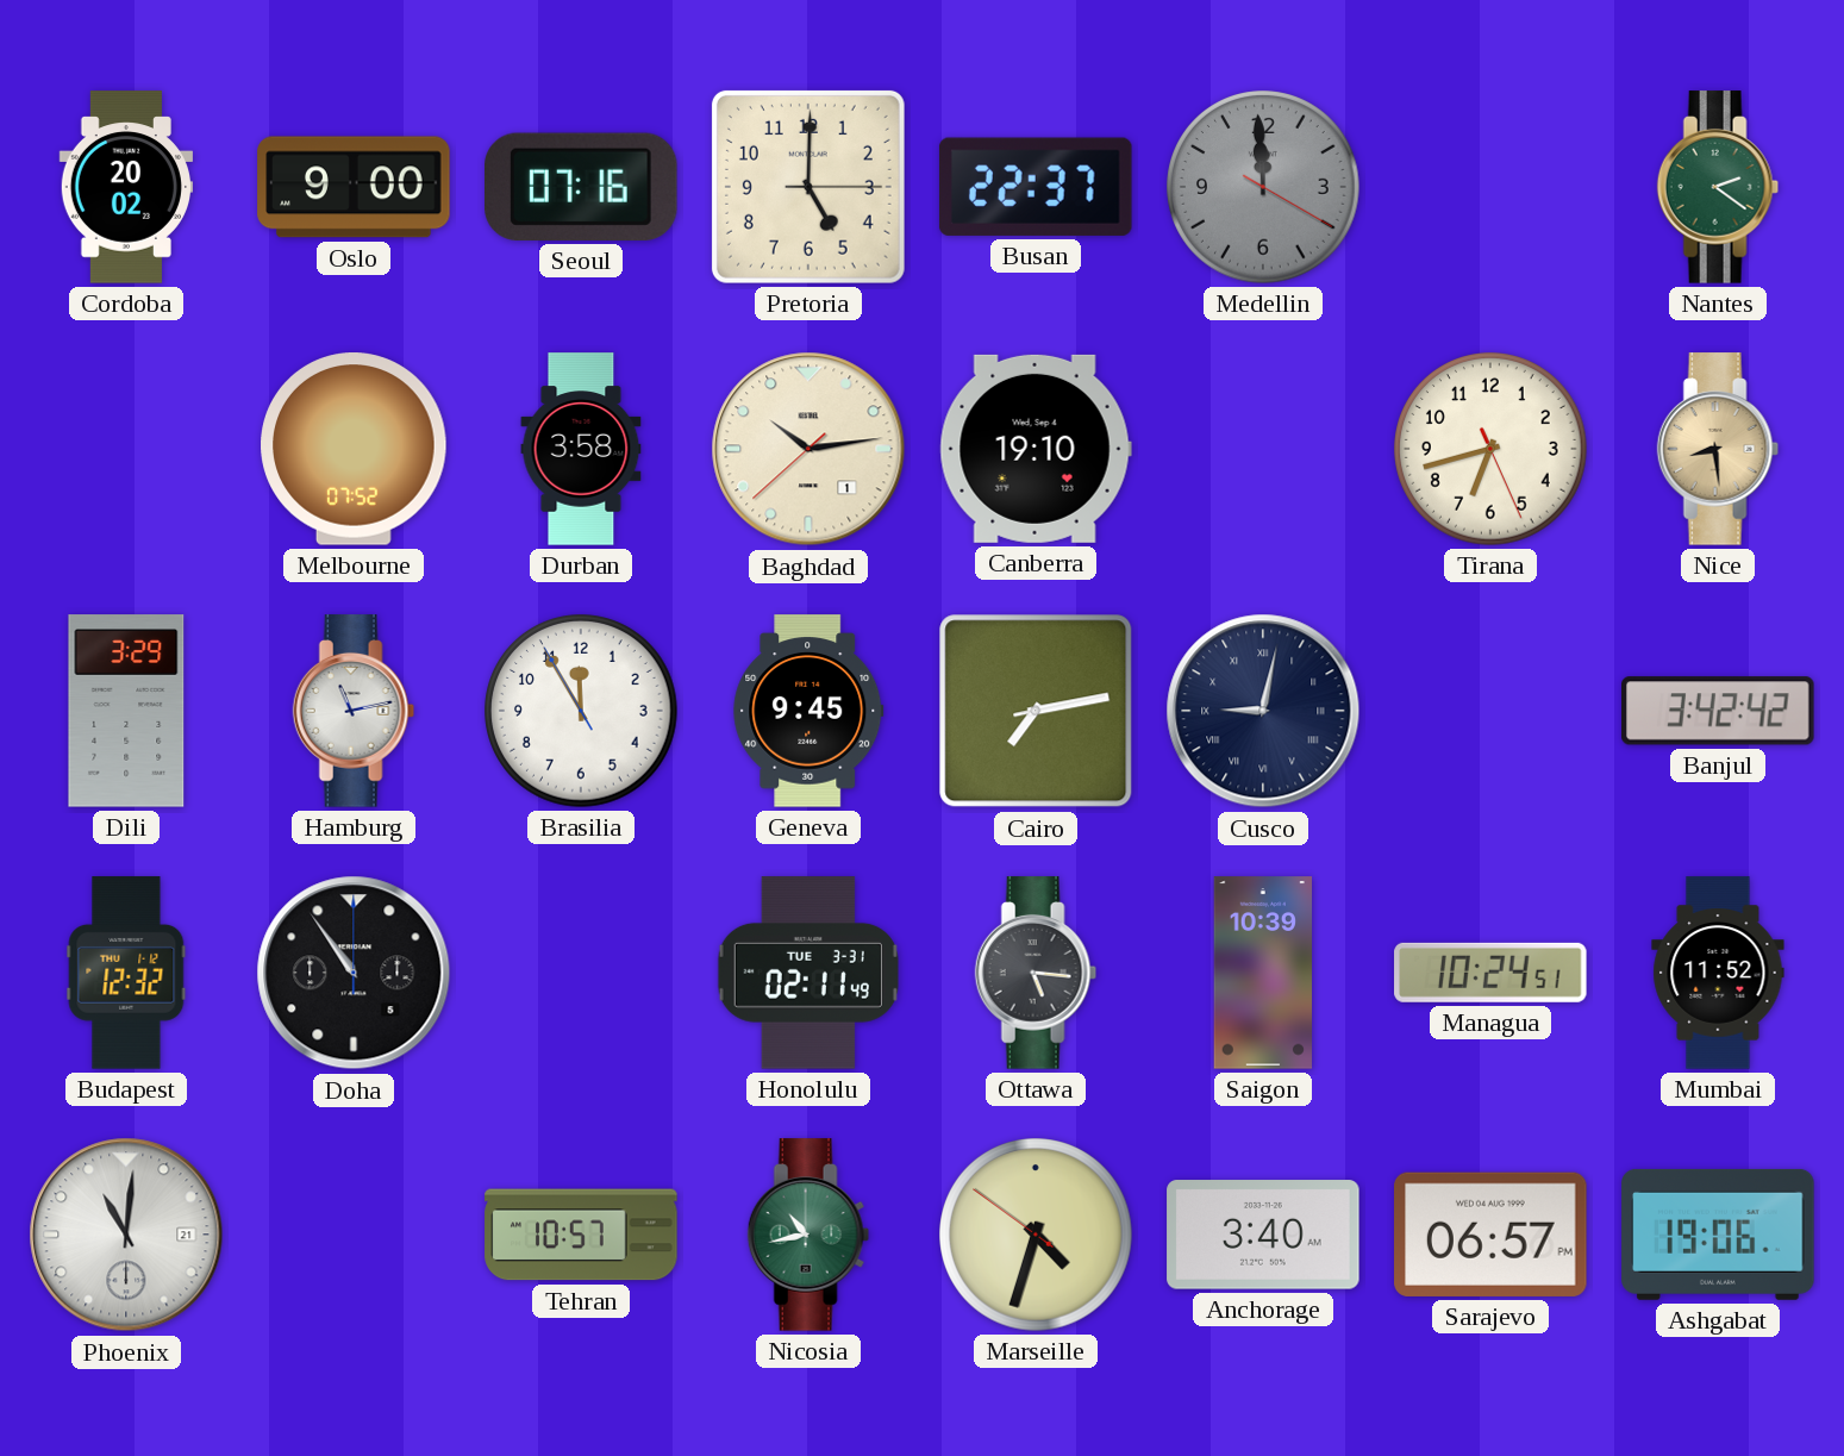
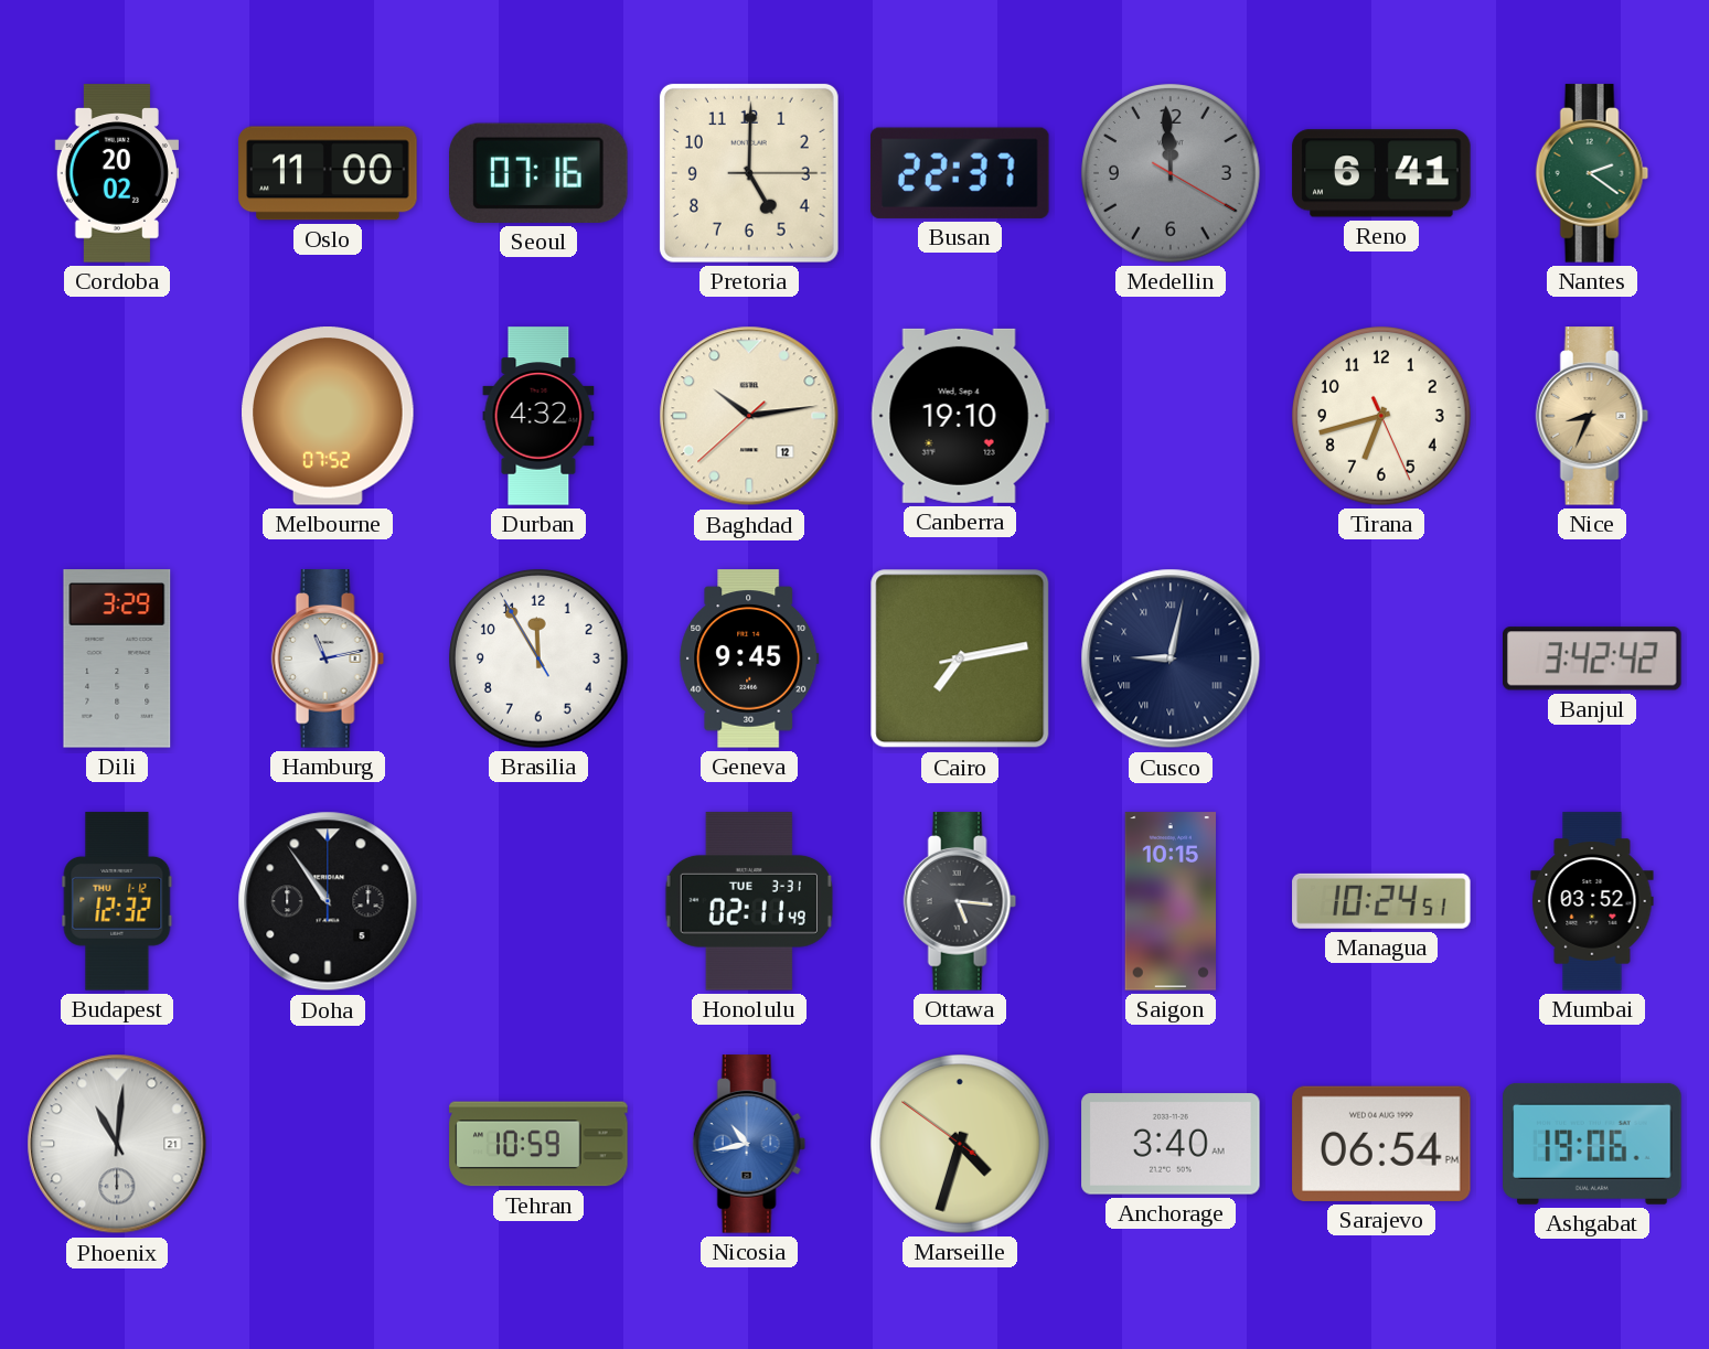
Oslo: 9:00 -> 11:00 (328, 173)
Reno: none -> 6:41 (1381, 173)
Durban: 3:58 -> 4:32 (538, 416)
Baghdad date: 1 -> 12 (749, 416)
Nice: 8:29 -> 8:34 (1592, 416)
Saigon: 10:39 -> 10:15 (1169, 901)
Mumbai: 11:52 -> 03:52 (1592, 901)
Tehran: 10:57 -> 10:59 (538, 1144)
Nicosia dial: green -> blue (749, 1144)
Sarajevo: 06:57 -> 06:54 (1381, 1144)
